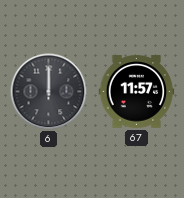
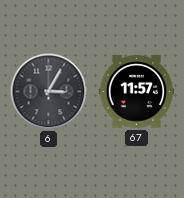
6: 12:00 -> 3:05 (49, 92)
